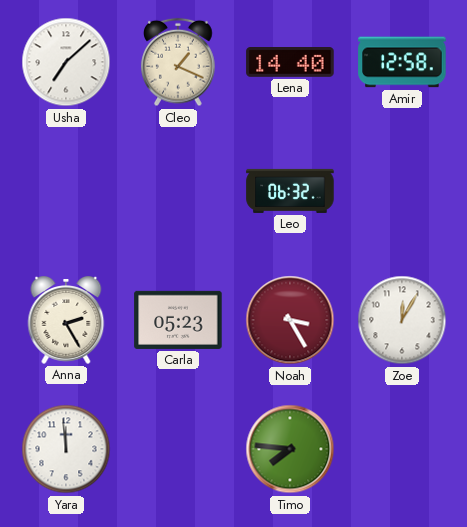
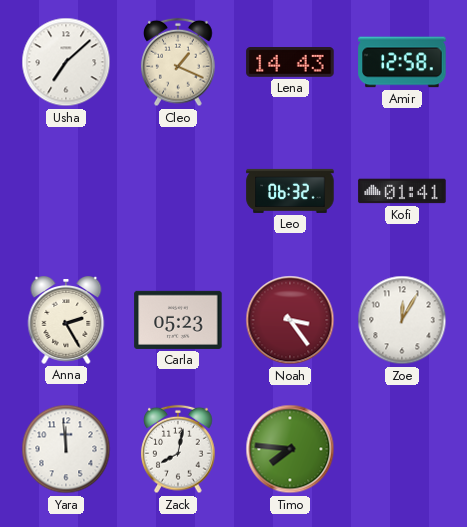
Lena: 14:40 -> 14:43 (290, 63)
Kofi: none -> 01:41 (402, 191)
Noah: 3:25 -> 3:24 (290, 320)
Zack: none -> 8:02 (178, 449)
